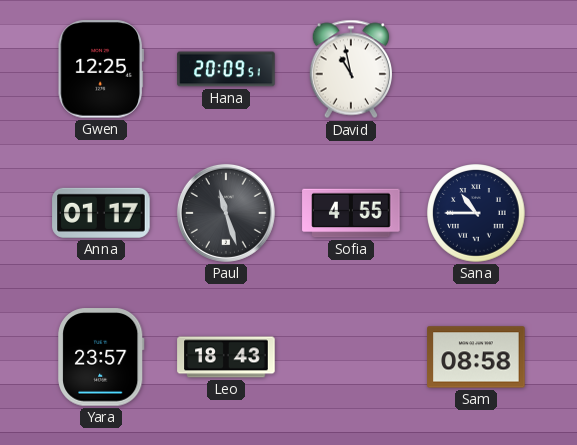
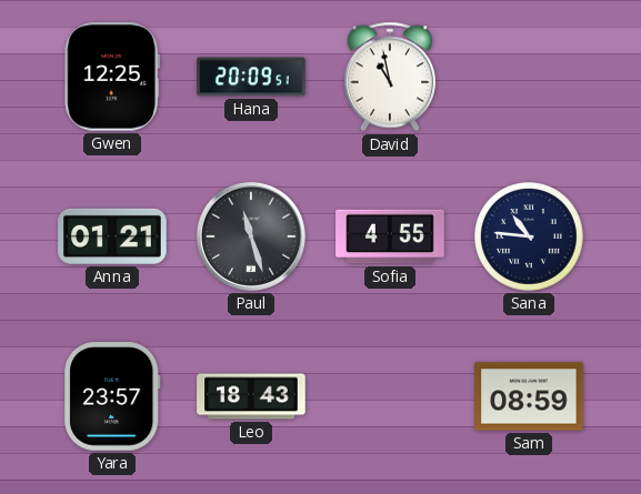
Anna: 01:17 -> 01:21 (112, 236)
Sana: 10:45 -> 10:46 (529, 236)
Sam: 08:58 -> 08:59 (529, 396)
